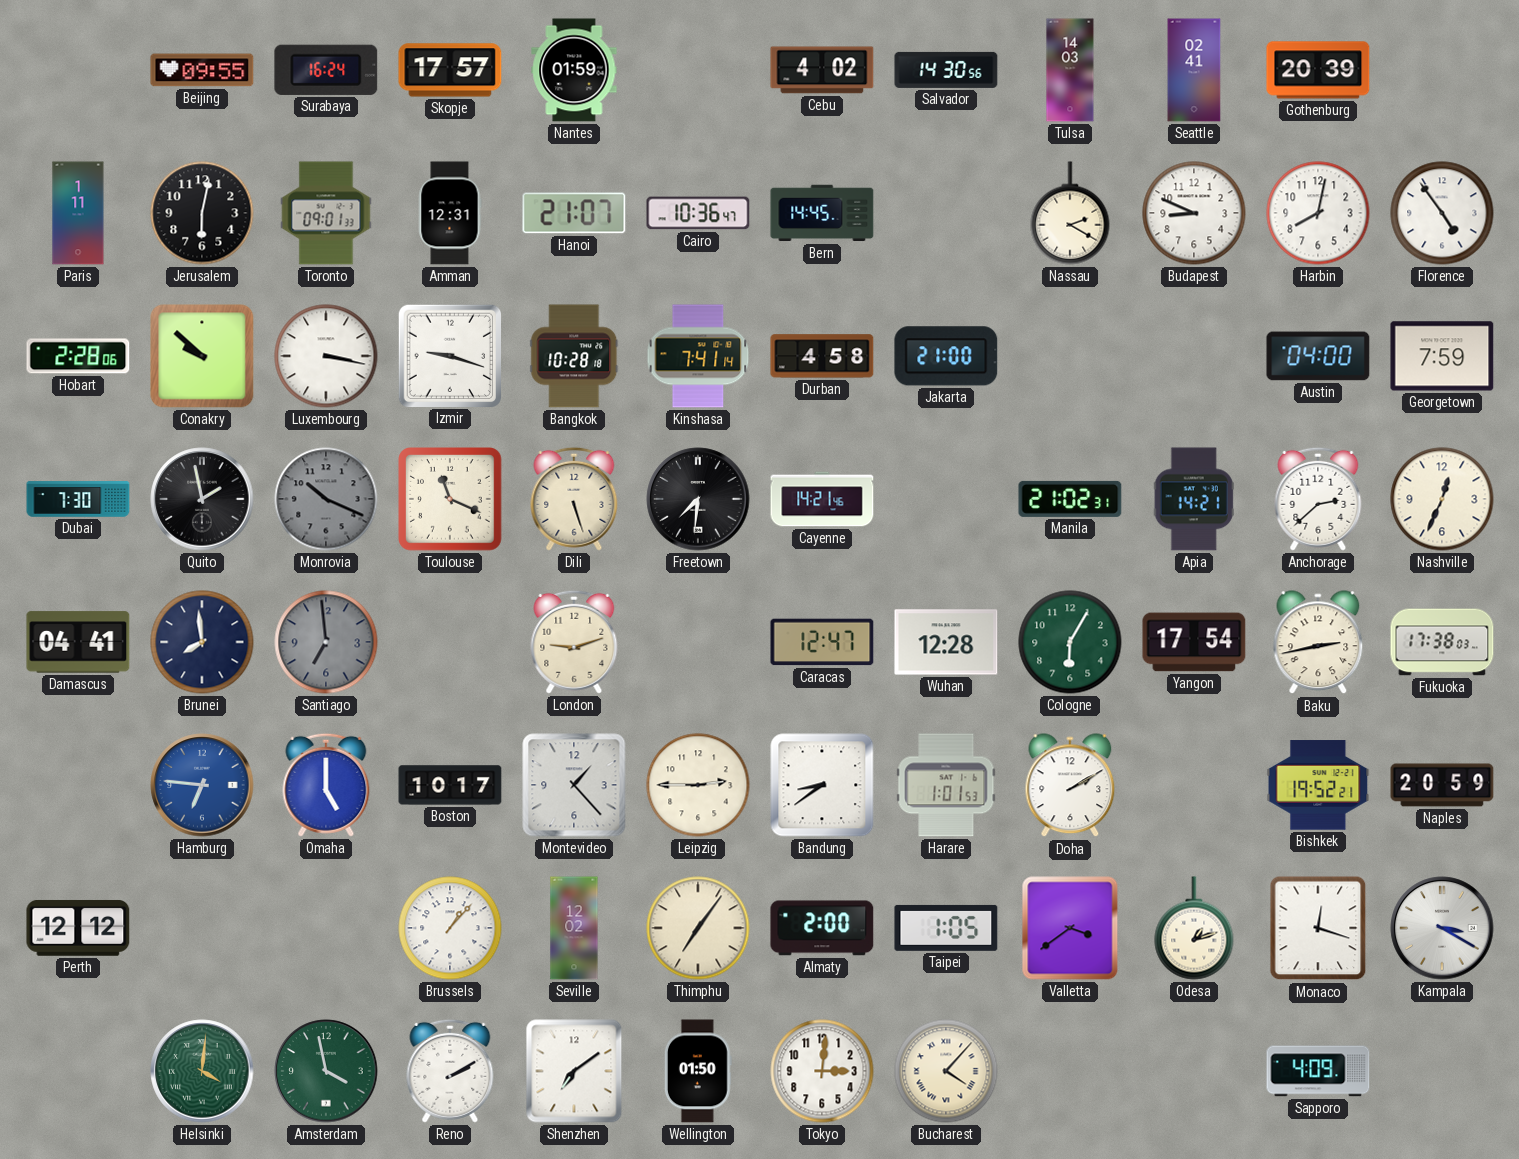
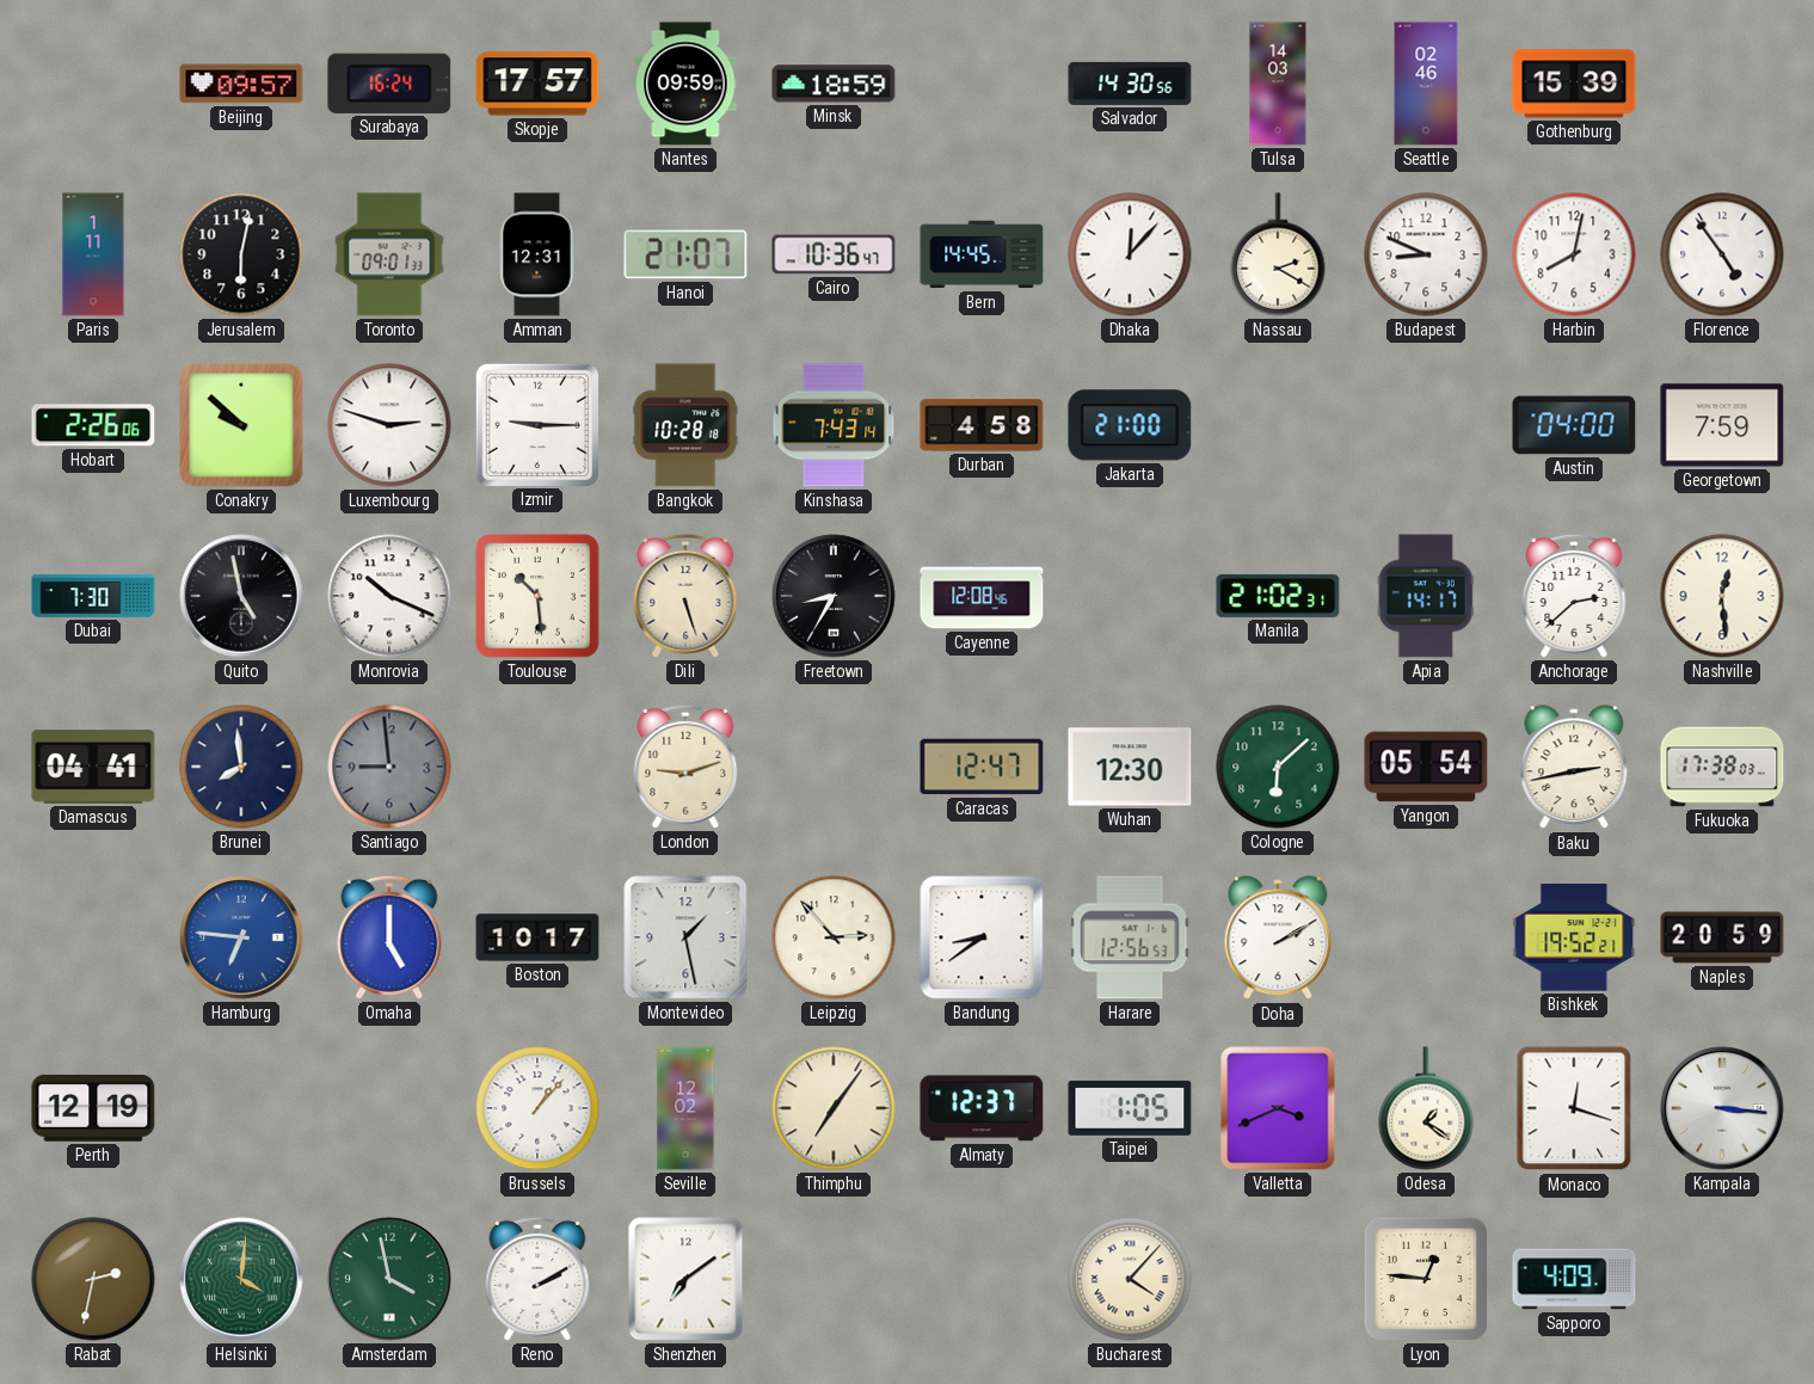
Beijing: 09:55 -> 09:57 (241, 84)
Nantes: 01:59 -> 09:59 (685, 84)
Minsk: none -> 18:59 (834, 84)
Cebu: 4:02 -> none (822, 70)
Seattle: 02:41 -> 02:46 (1426, 84)
Gothenburg: 20:39 -> 15:39 (1574, 84)
Dhaka: none -> 12:07 (1130, 254)
Hobart: 2:28 -> 2:26 (93, 425)
Luxembourg: 3:17 -> 2:48 (389, 425)
Izmir: 9:18 -> 9:15 (536, 424)
Kinshasa: 7:41 -> 7:43 (834, 425)
Quito: 1:58 -> 4:58 (241, 596)
Monrovia dial: grey -> white (389, 596)
Toulouse: 11:19 -> 10:29 (539, 597)
Freetown: 7:31 -> 8:35 (834, 596)
Cayenne: 14:21 -> 12:08 (982, 596)
Apia: 14:21 -> 14:17 (1426, 596)
Nashville: 12:34 -> 12:29 (1722, 596)
Santiago: 6:59 -> 8:59 (389, 767)
Wuhan: 12:28 -> 12:30 (1130, 767)
Cologne: 6:05 -> 6:08 (1278, 767)
Yangon: 17:54 -> 05:54 (1426, 767)
Montevideo: 1:23 -> 1:28 (685, 937)
Leipzig: 2:45 -> 2:53 (834, 937)
Harare: 1:01 -> 12:56 (1130, 937)
Perth: 12:12 -> 12:19 (93, 1108)
Almaty: 2:00 -> 12:37 (982, 1108)
Valletta: 3:39 -> 3:41 (1278, 1108)
Odesa: 1:12 -> 1:21 (1426, 1108)
Kampala: 3:20 -> 3:16 (1722, 1108)
Rabat: none -> 2:32 (93, 1279)
Wellington: 01:50 -> none (698, 1071)
Tokyo: 3:01 -> none (822, 1071)
Lyon: none -> 12:46 (1426, 1279)
